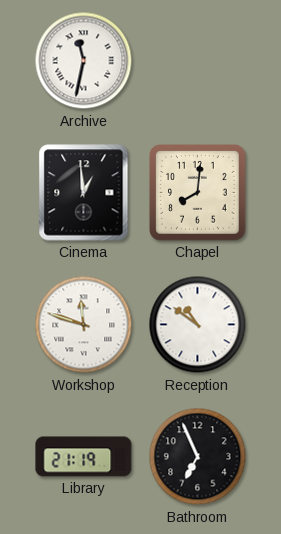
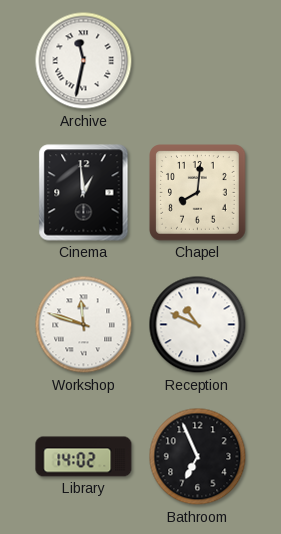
Reception: 10:51 -> 10:49 (198, 325)
Library: 21:19 -> 14:02 (84, 457)
